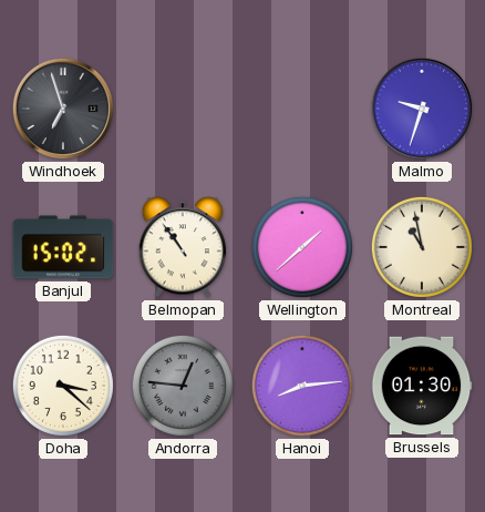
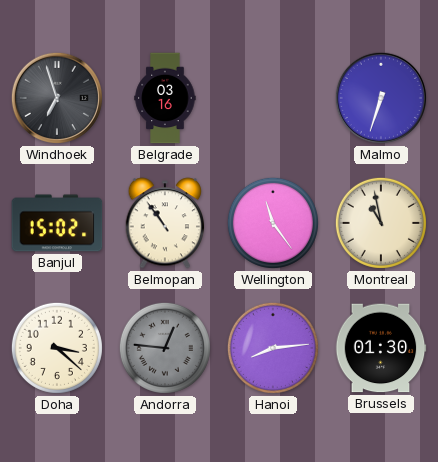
Belgrade: none -> 03:16 (165, 98)
Malmo: 9:33 -> 6:33 (381, 98)
Wellington: 1:38 -> 11:24 (273, 223)
